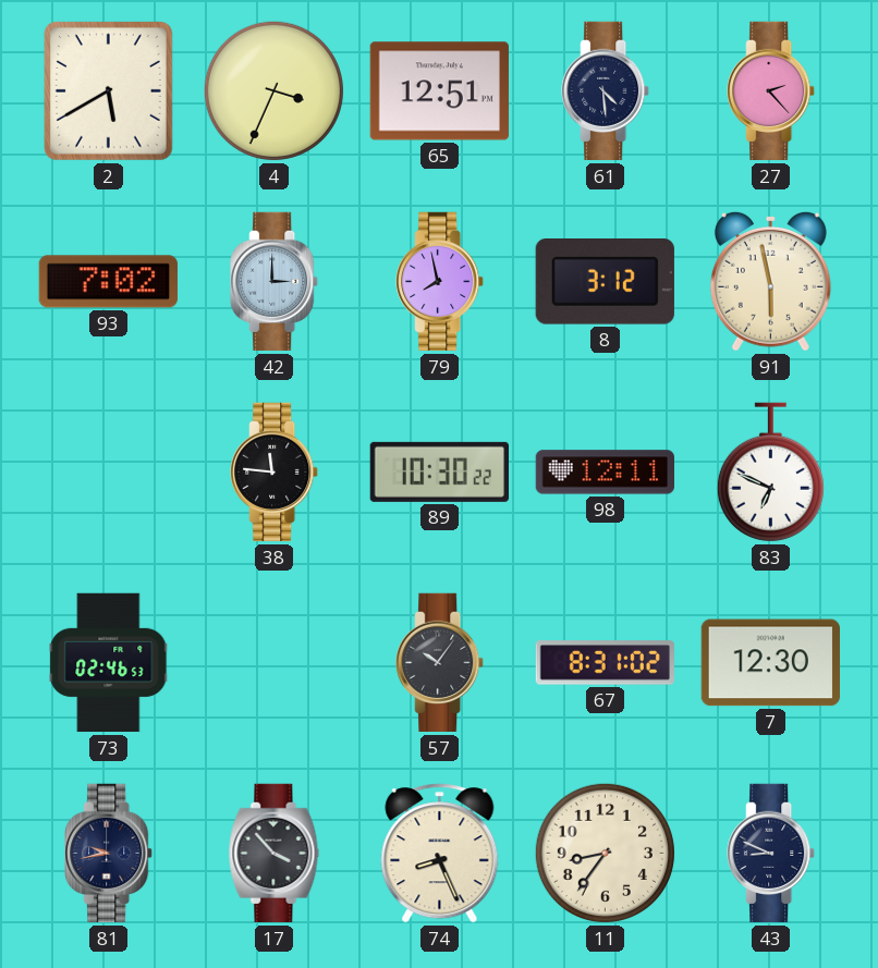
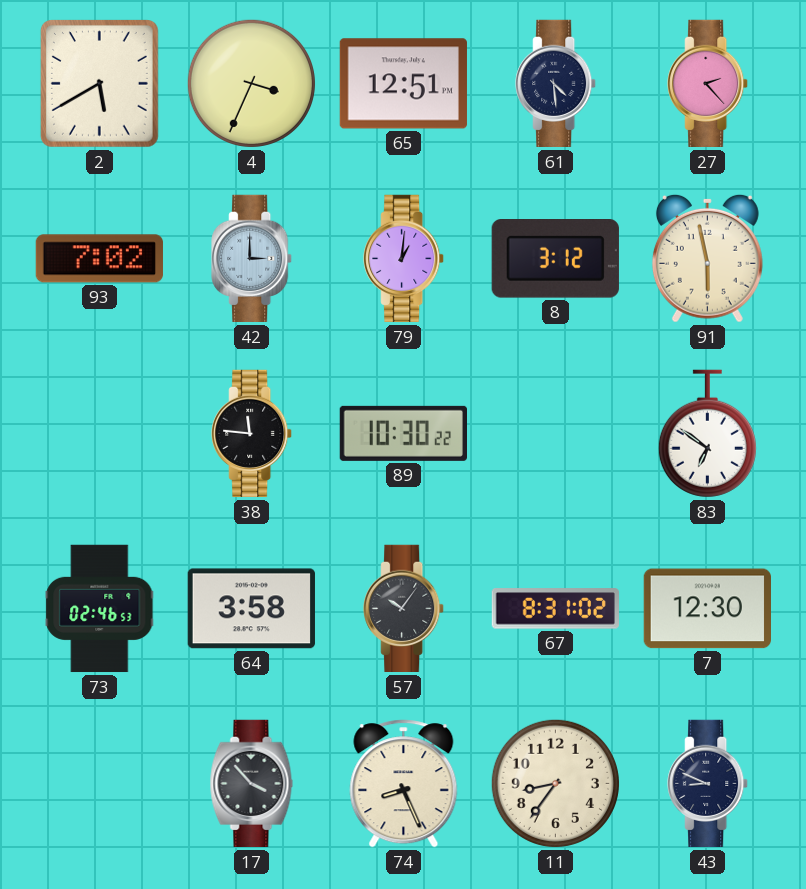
79: 7:58 -> 1:01 (404, 259)
98: 12:11 -> none (605, 473)
83: 6:49 -> 6:51 (707, 434)
64: none -> 3:58 (251, 609)
81: 9:43 -> none (109, 854)
